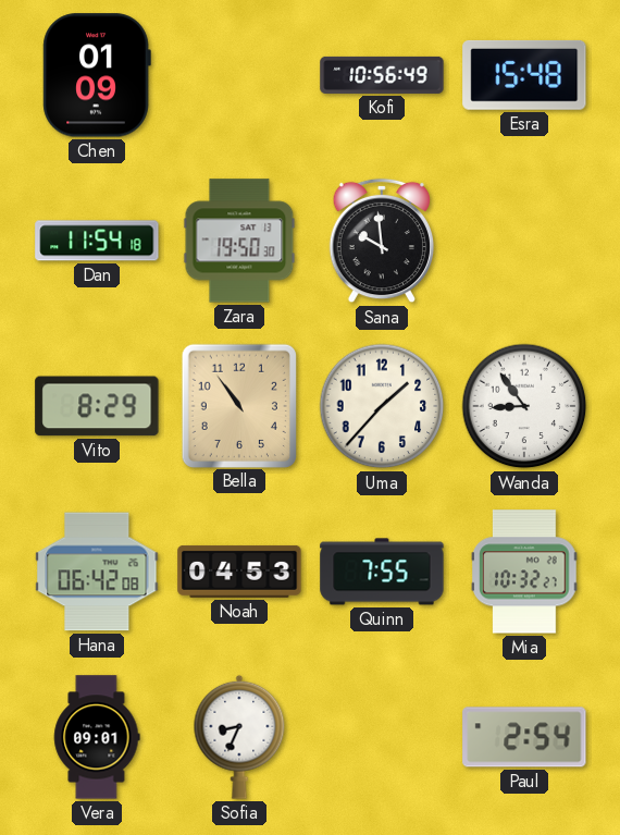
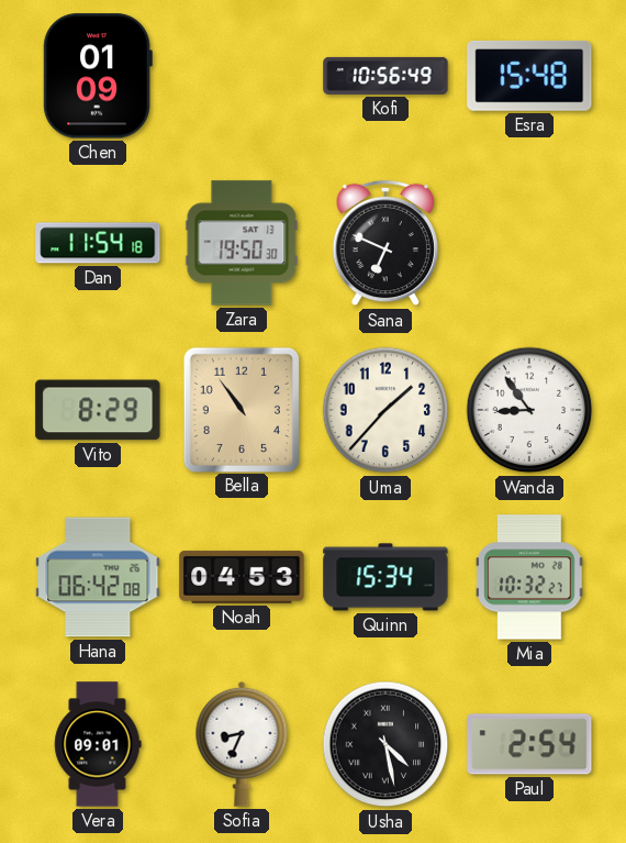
Sana: 9:59 -> 6:49 (384, 243)
Quinn: 7:55 -> 15:34 (385, 577)
Usha: none -> 4:28 (385, 744)
